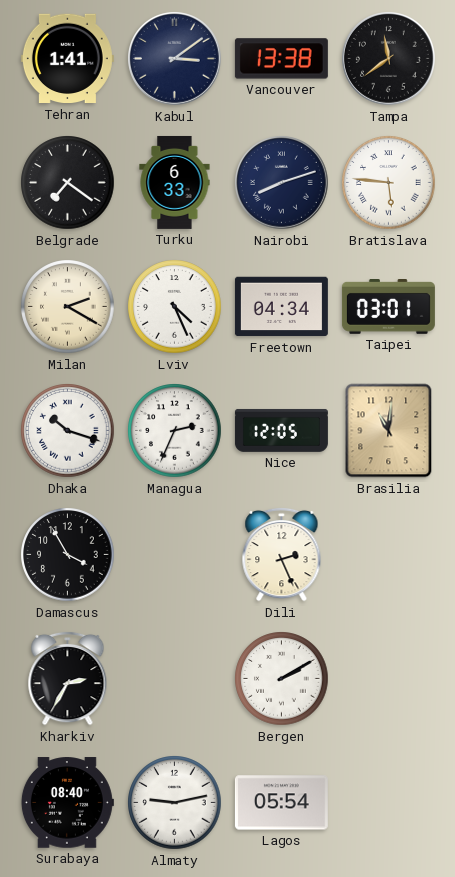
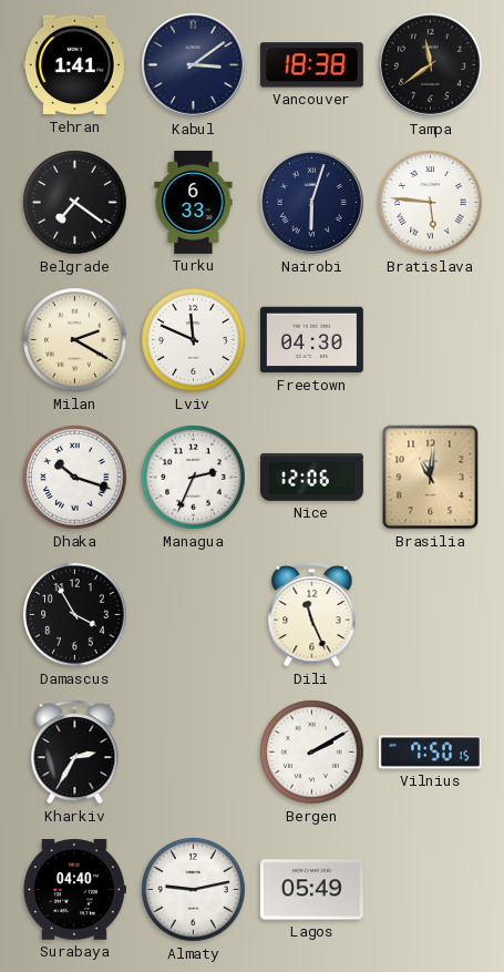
Vancouver: 13:38 -> 18:38 (311, 65)
Nairobi: 8:12 -> 6:03 (312, 203)
Lviv: 4:26 -> 11:49 (194, 340)
Freetown: 04:34 -> 04:30 (311, 340)
Taipei: 03:01 -> none (388, 307)
Nice: 12:05 -> 12:06 (311, 477)
Dili: 2:26 -> 11:26 (312, 614)
Vilnius: none -> 7:50 (430, 753)
Surabaya: 08:40 -> 04:40 (74, 890)
Lagos: 05:54 -> 05:49 (311, 890)
